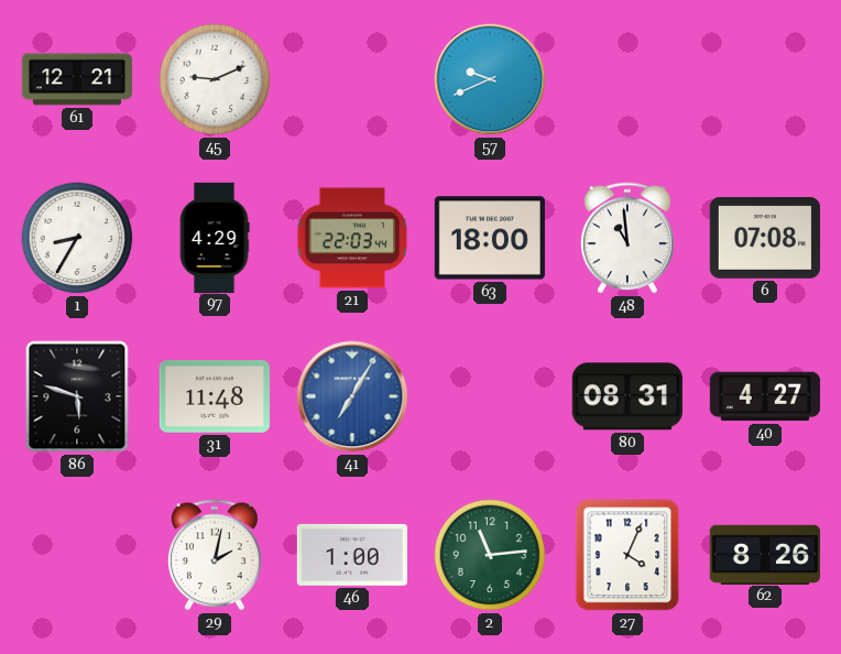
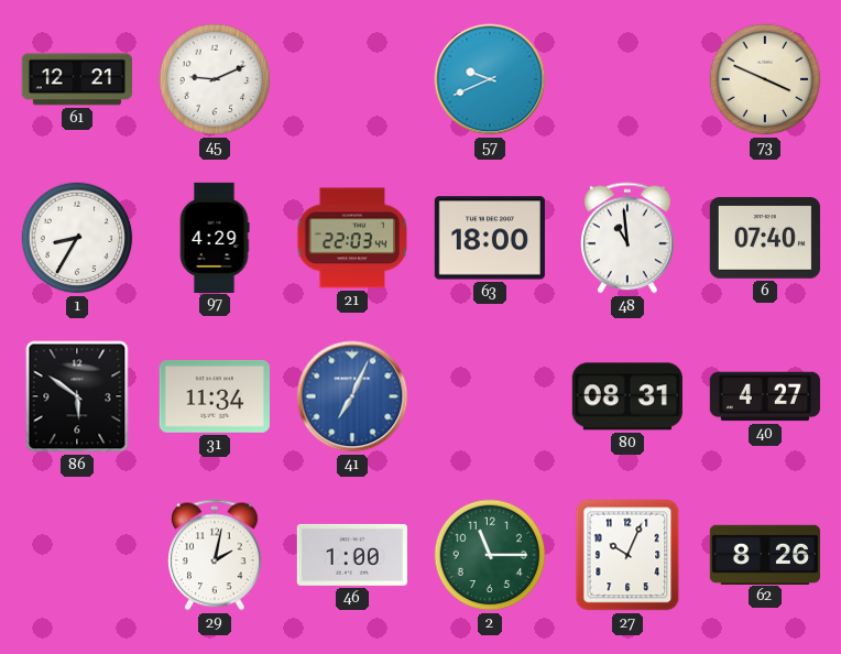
73: none -> 3:49 (765, 79)
6: 07:08 -> 07:40 (765, 238)
86: 5:48 -> 5:51 (77, 396)
31: 11:48 -> 11:34 (215, 397)
41: 7:05 -> 7:04 (352, 396)
2: 11:14 -> 11:15 (490, 555)
27: 4:04 -> 10:04 (627, 555)
